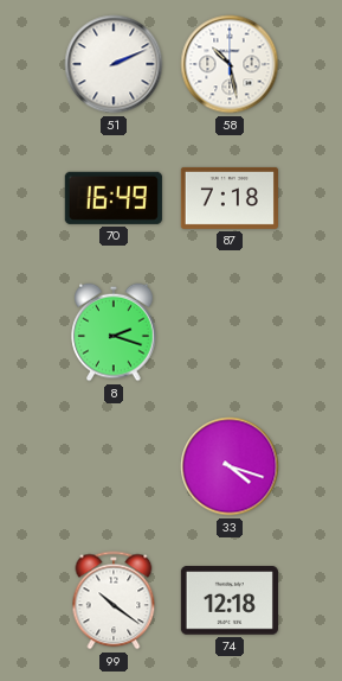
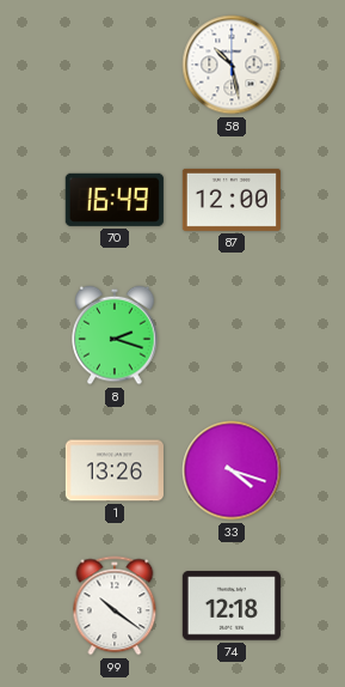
51: 2:11 -> none (114, 64)
87: 7:18 -> 12:00 (232, 200)
1: none -> 13:26 (115, 470)
